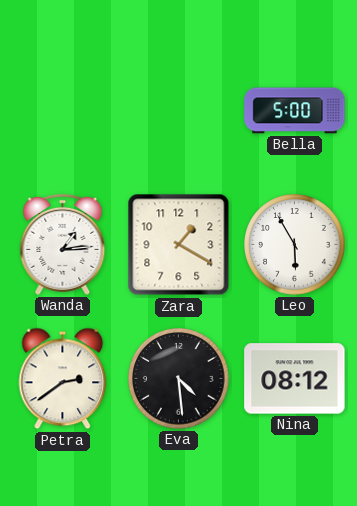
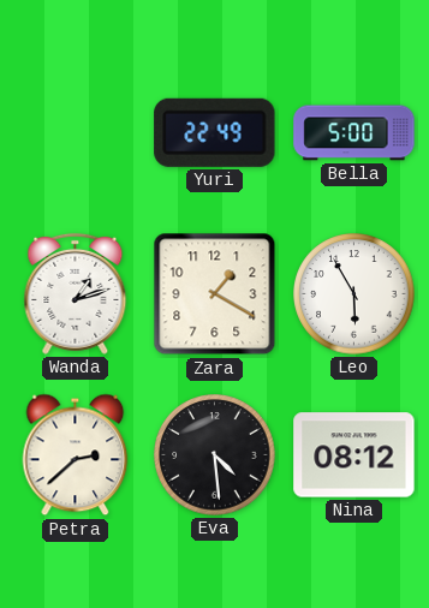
Yuri: none -> 22:49 (215, 132)
Wanda: 1:14 -> 1:12 (76, 293)
Petra: 2:39 -> 2:38 (76, 455)
